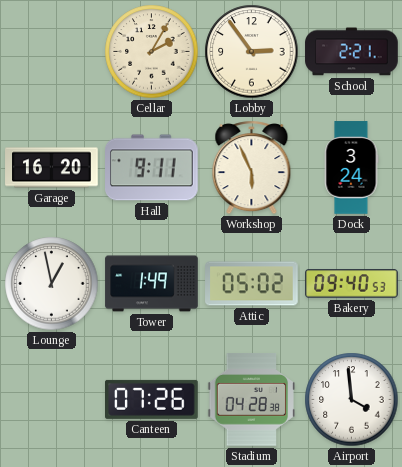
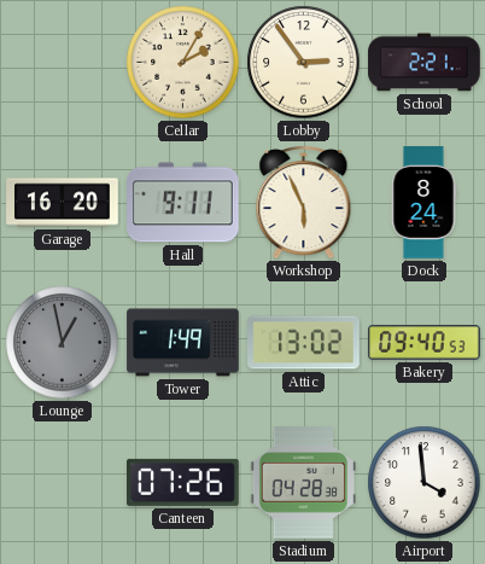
Dock: 3:24 -> 8:24 (423, 203)
Lounge dial: white -> grey (63, 343)
Attic: 05:02 -> 13:02 (304, 343)
